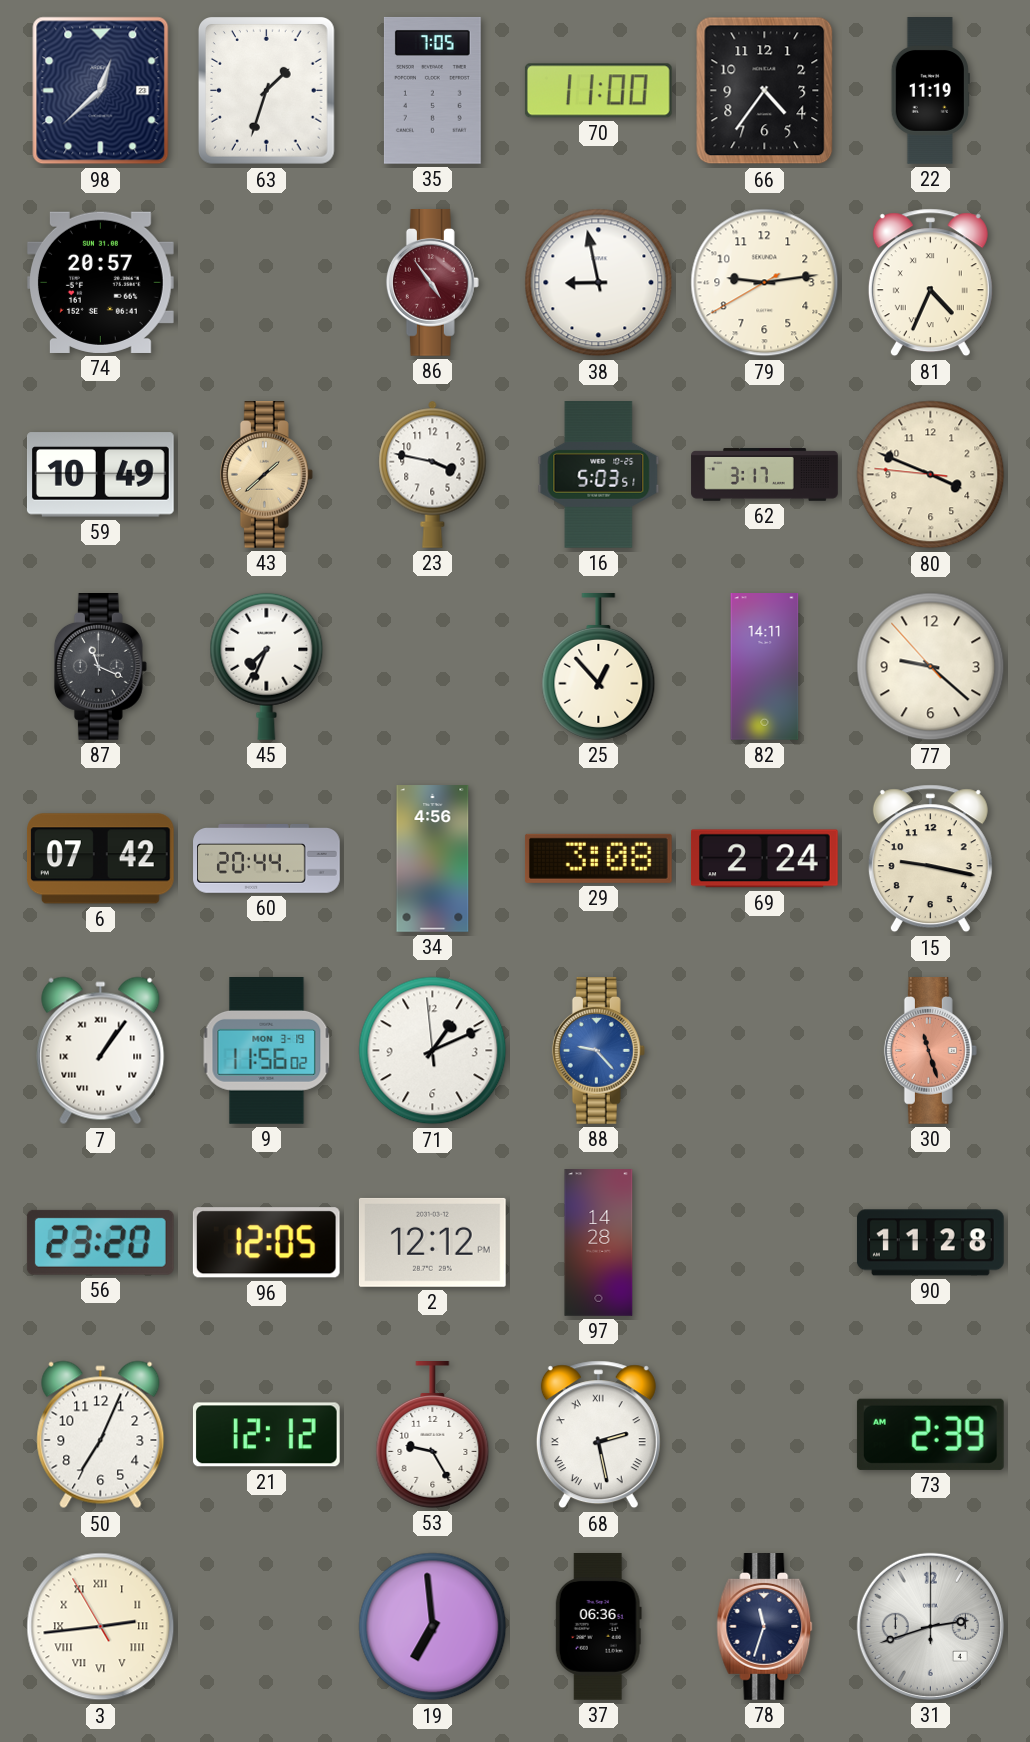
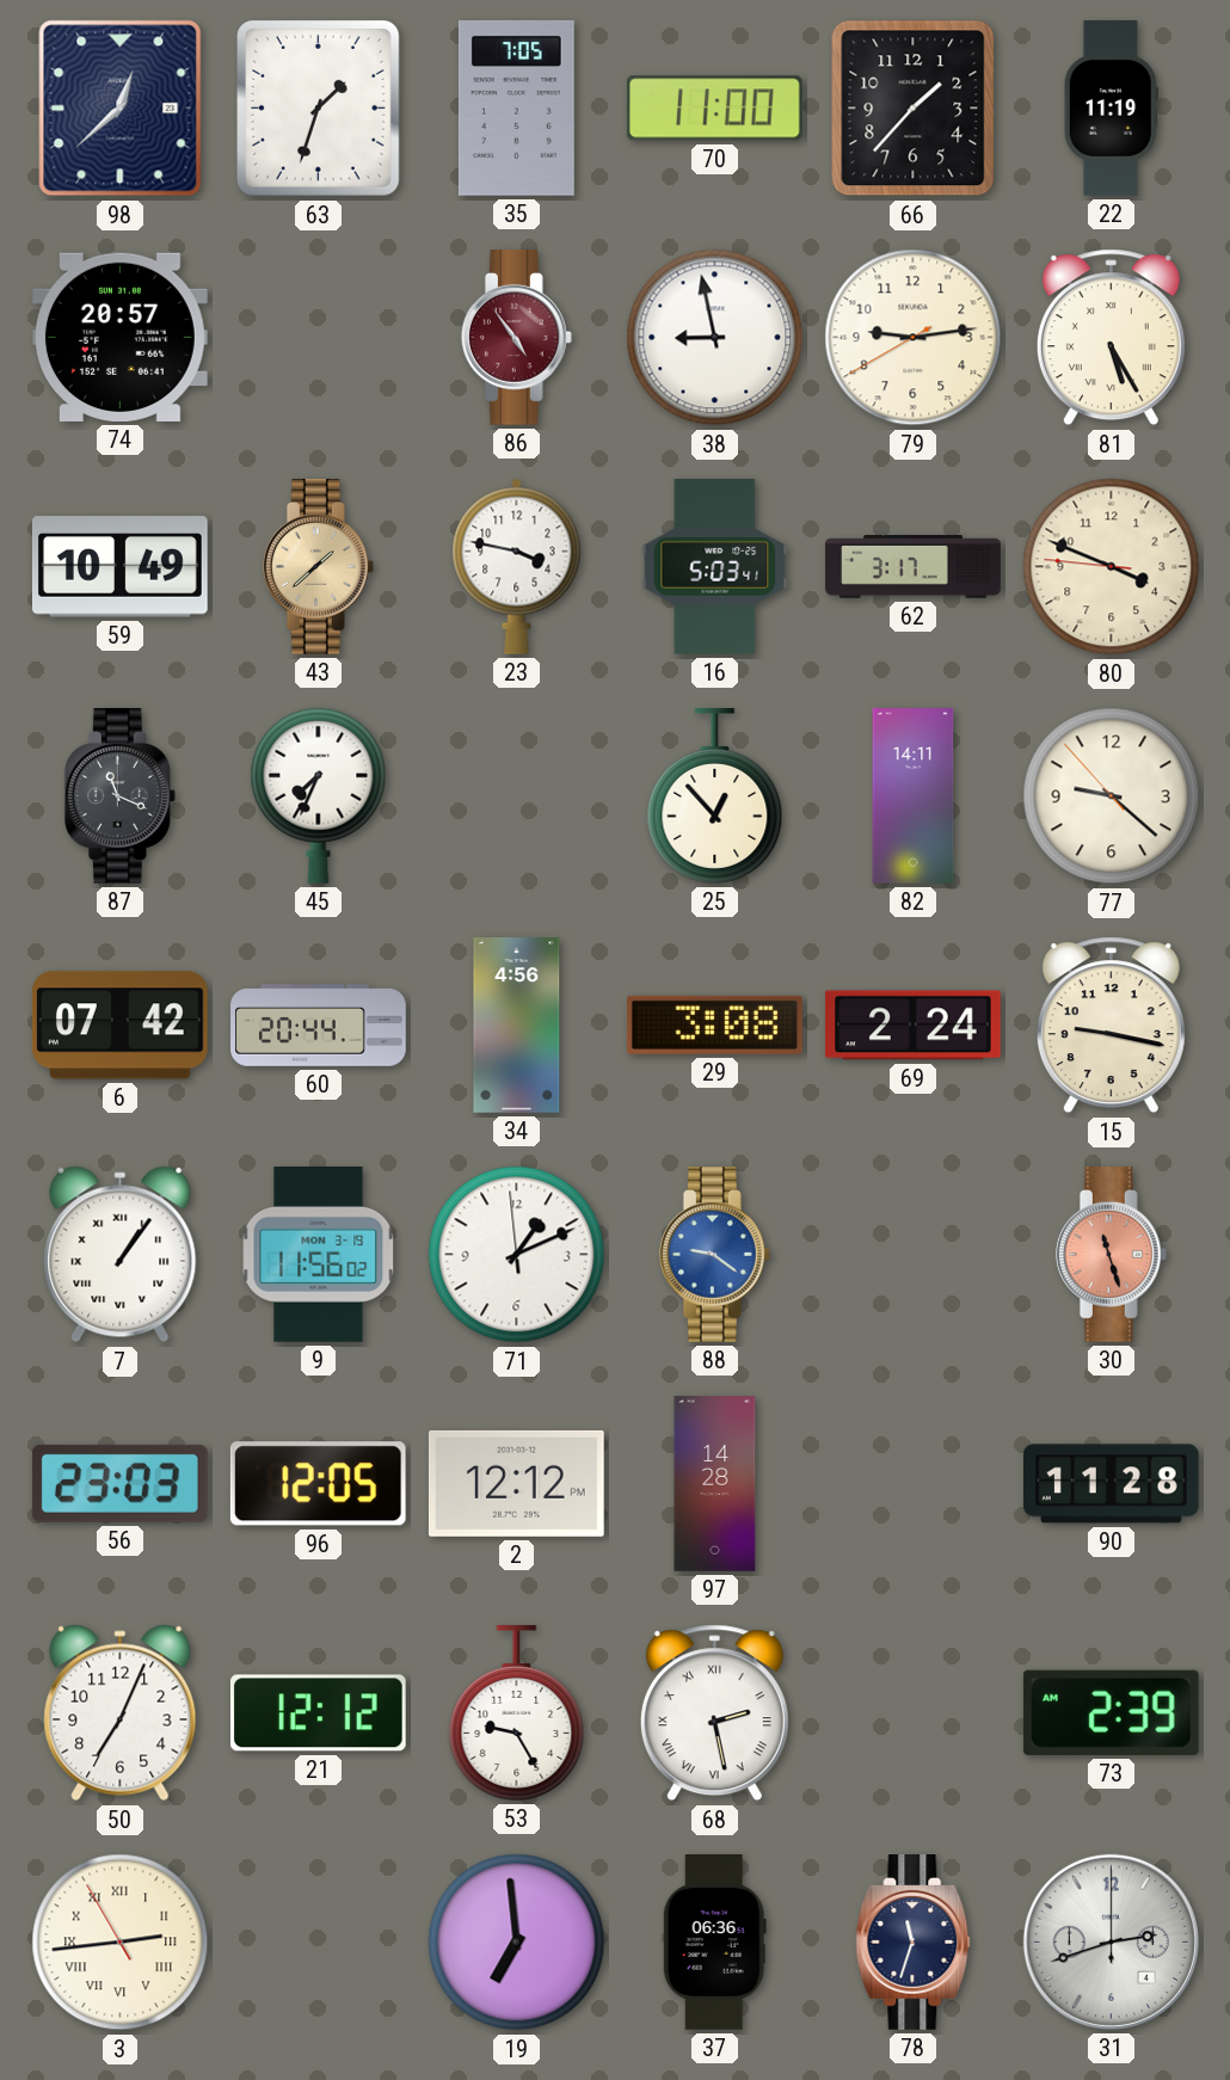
66: 4:36 -> 1:37 (914, 109)
81: 4:34 -> 5:25 (1111, 338)
16: 5:03:51 -> 5:03:41 (715, 567)
88: 9:23 -> 9:21 (714, 1255)
56: 23:20 -> 23:03 (119, 1483)
